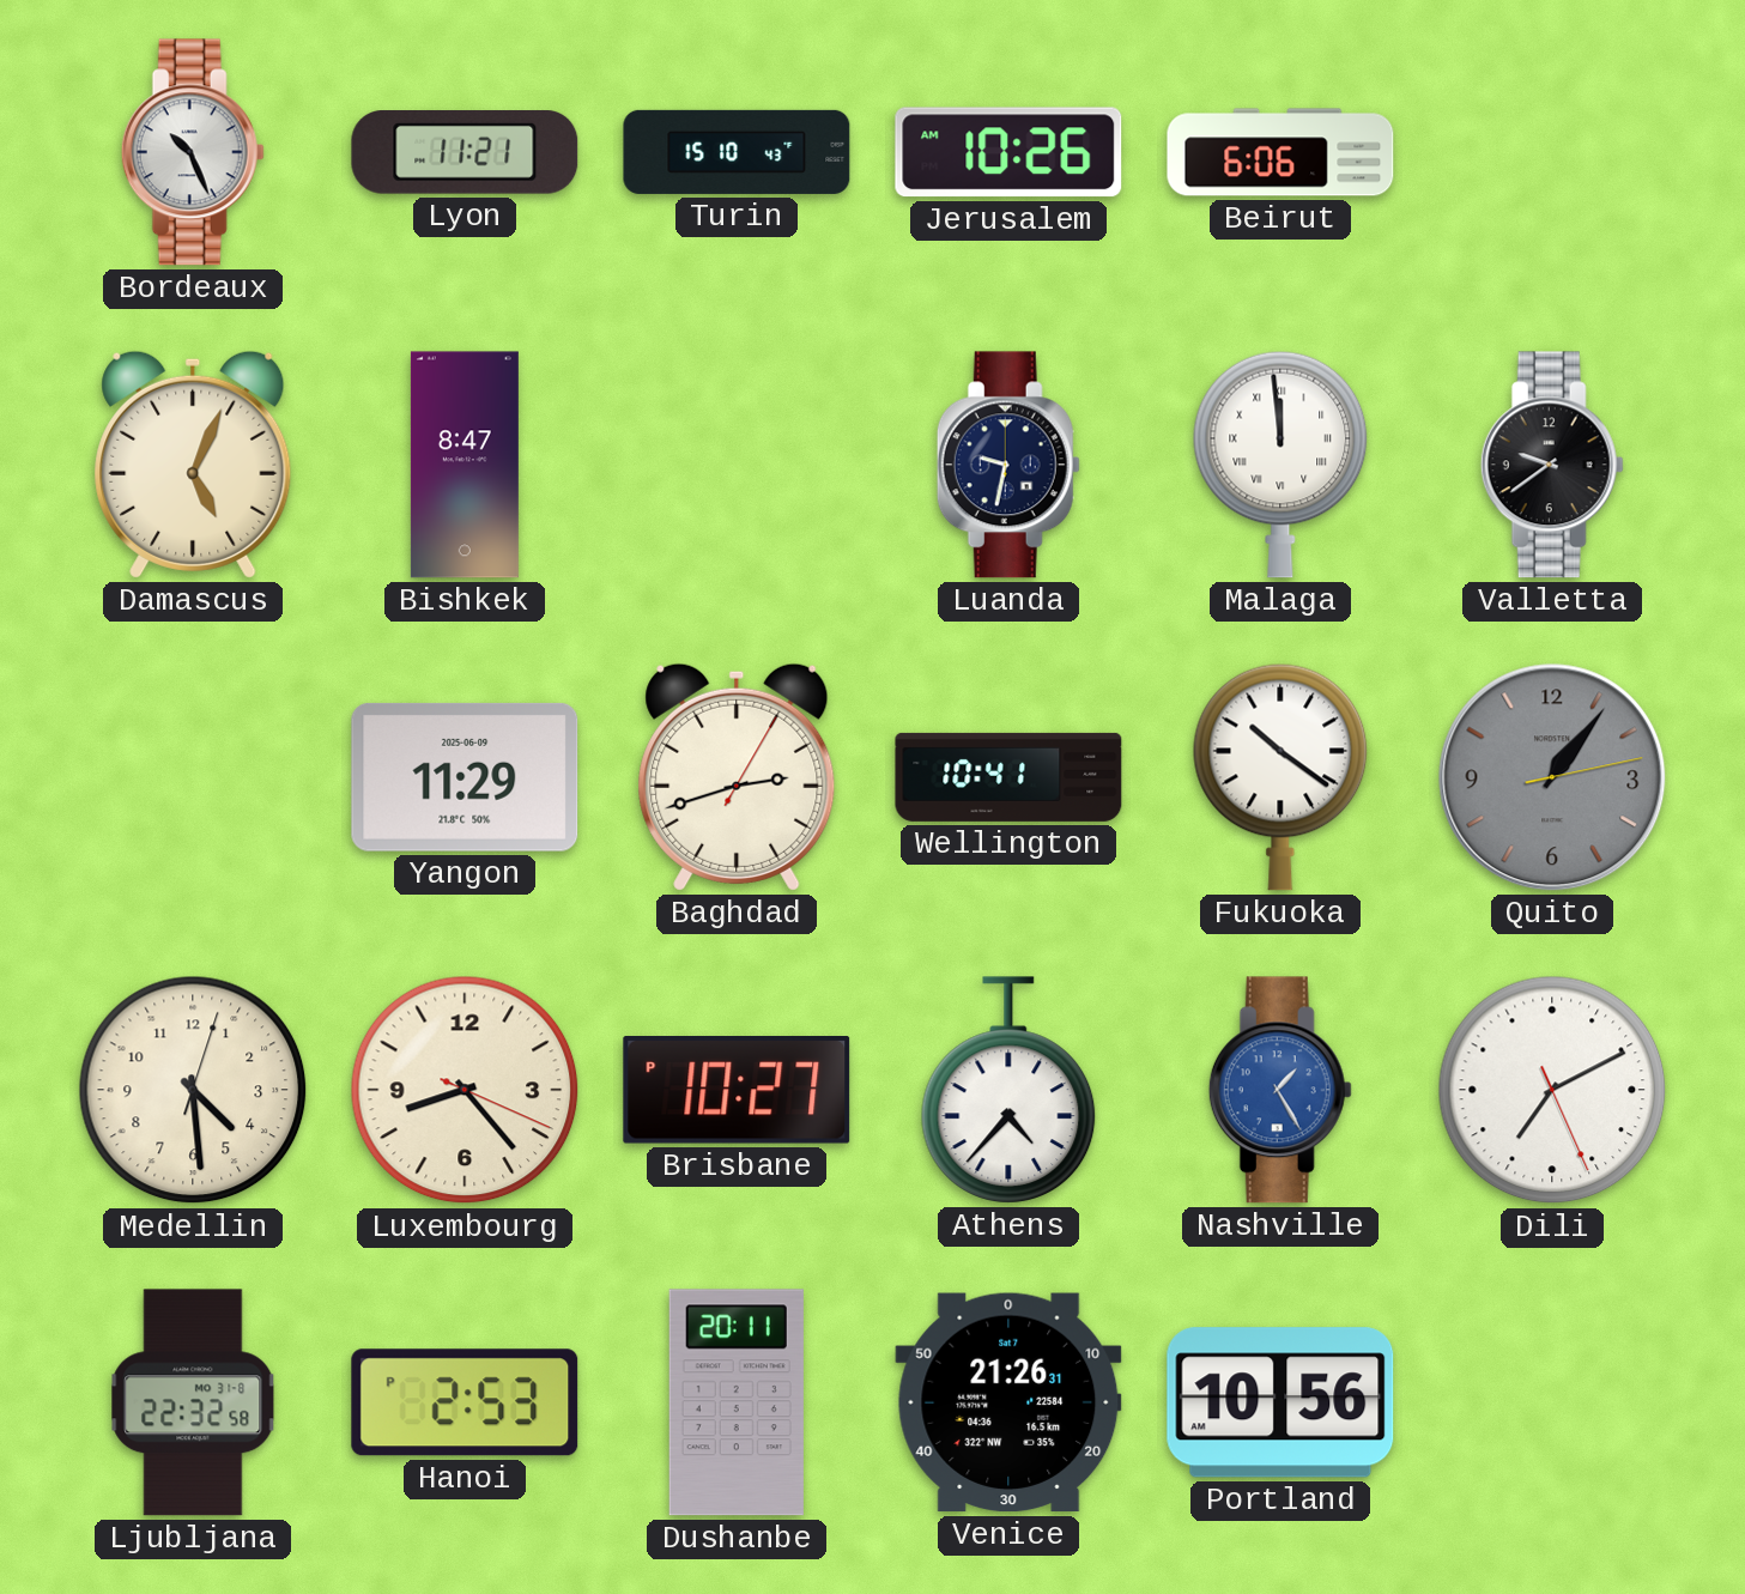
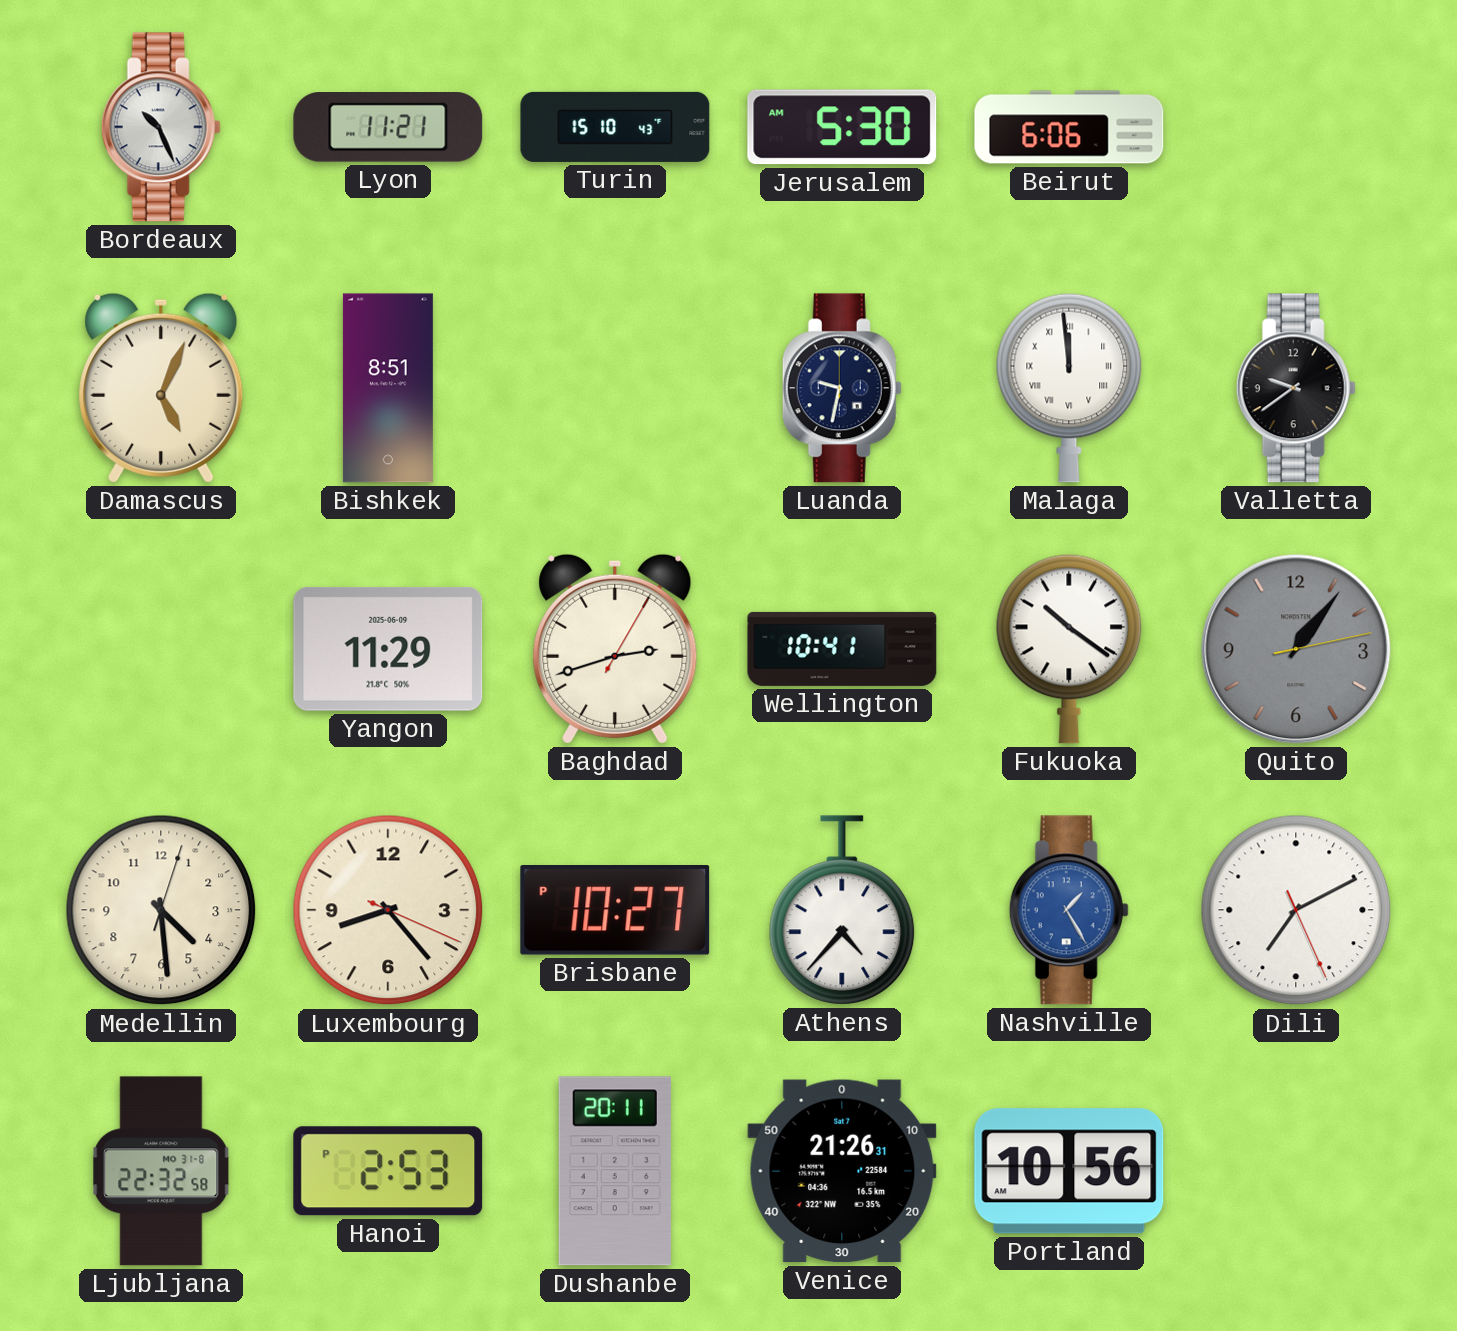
Jerusalem: 10:26 -> 5:30 (842, 127)
Bishkek: 8:47 -> 8:51 (388, 388)
